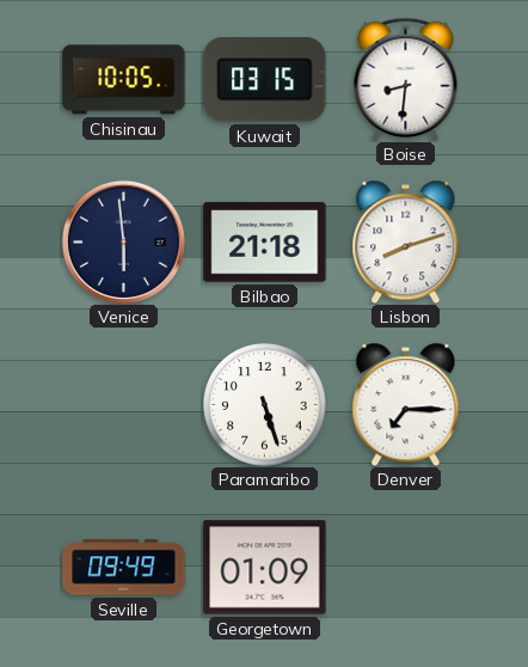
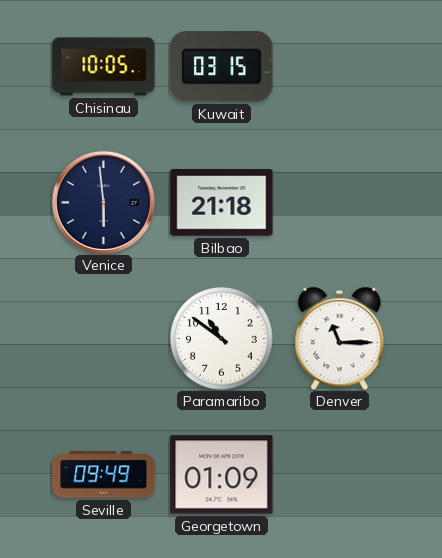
Boise: 8:31 -> none (406, 79)
Lisbon: 8:12 -> none (406, 241)
Paramaribo: 5:27 -> 10:51 (222, 339)
Denver: 7:15 -> 11:15 (340, 338)
